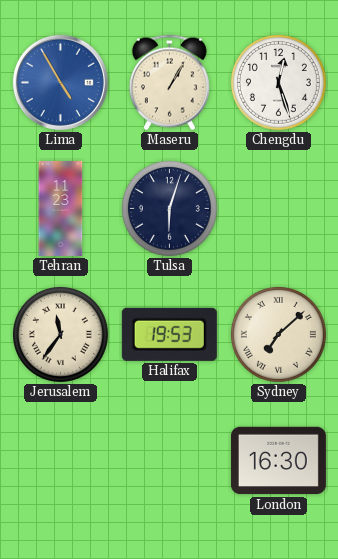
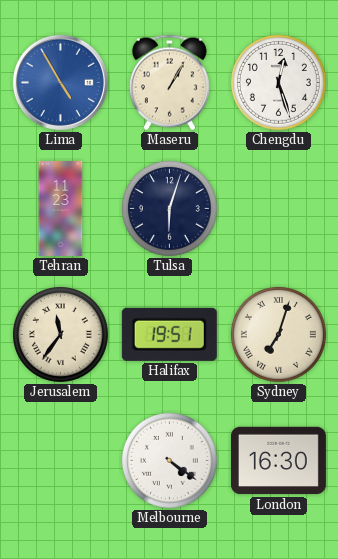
Halifax: 19:53 -> 19:51 (169, 334)
Sydney: 7:08 -> 7:03 (278, 334)
Melbourne: none -> 4:21 (169, 460)
